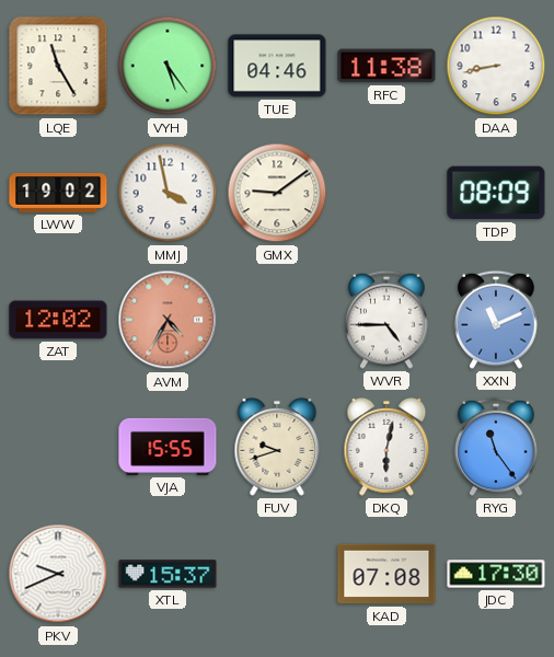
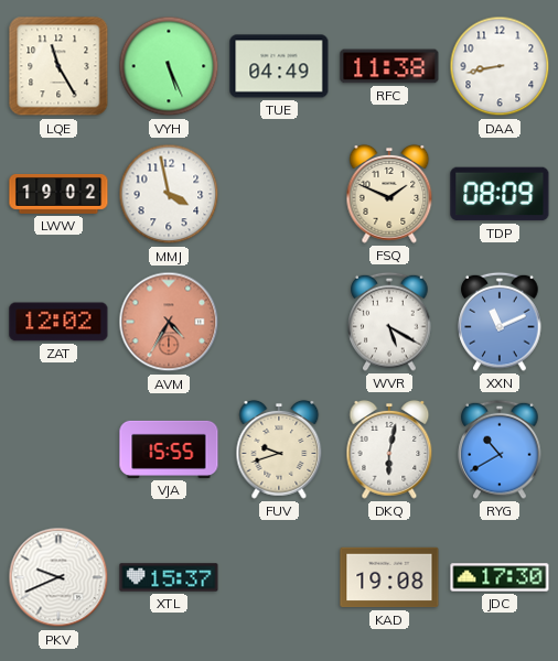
VYH: 5:24 -> 5:26 (169, 66)
TUE: 04:46 -> 04:49 (279, 66)
GMX: 9:09 -> none (277, 193)
FSQ: none -> 1:49 (389, 194)
WVR: 4:45 -> 5:20 (389, 322)
RYG: 11:24 -> 10:40 (500, 449)
KAD: 07:08 -> 19:08 (389, 577)
